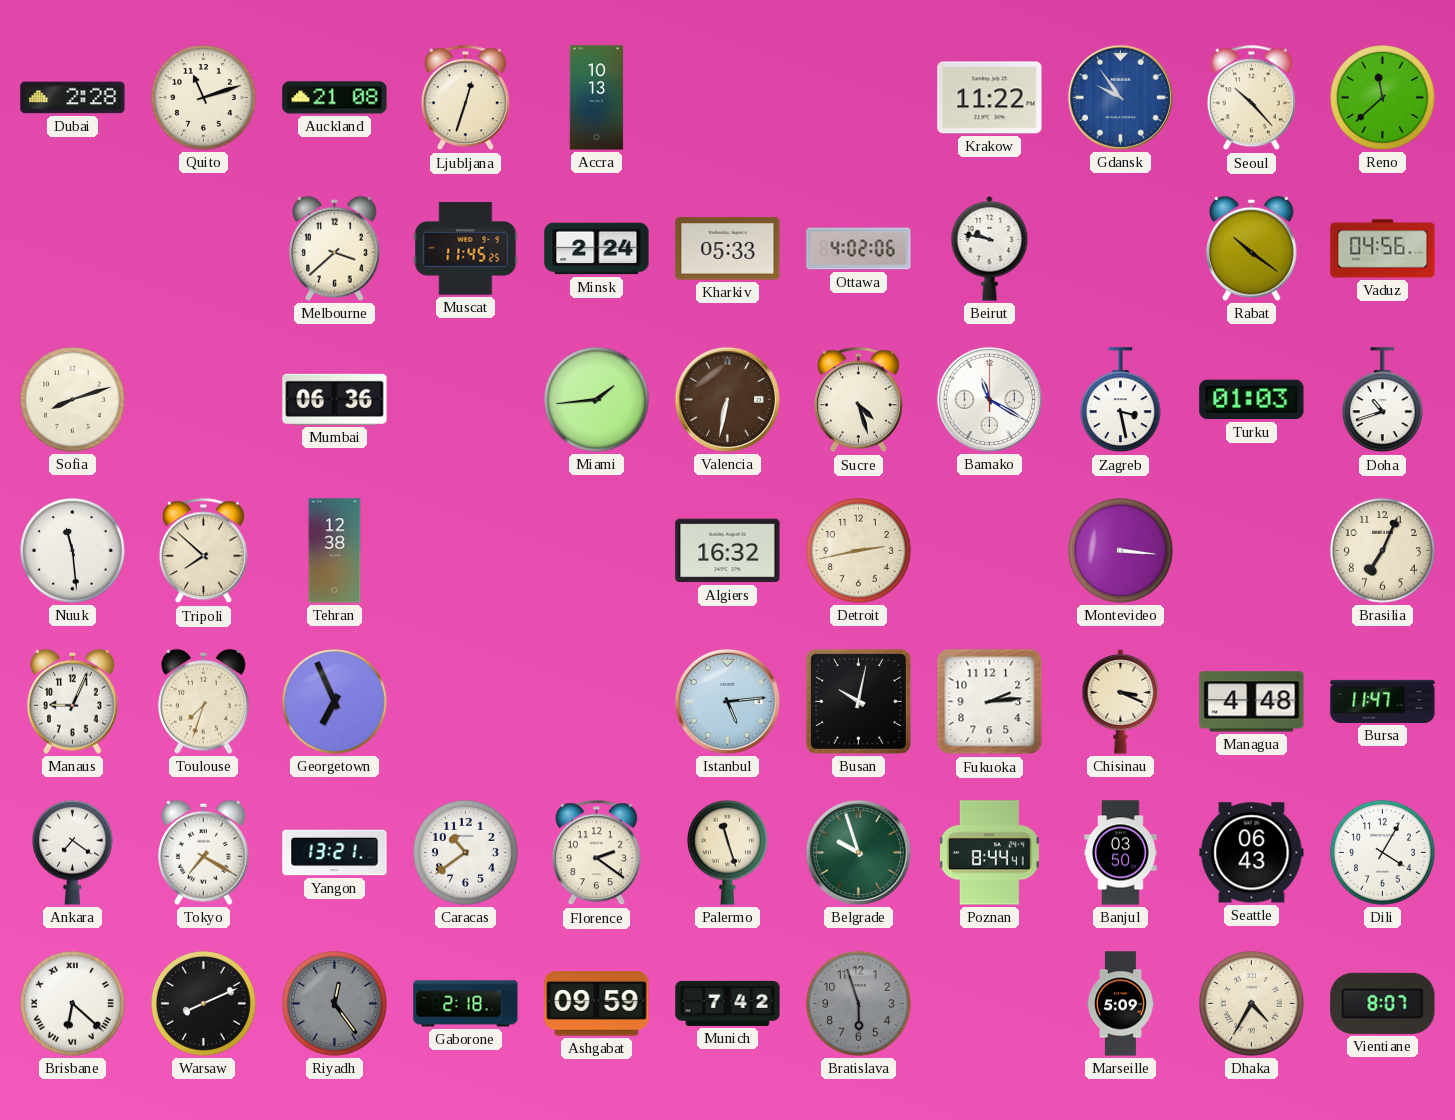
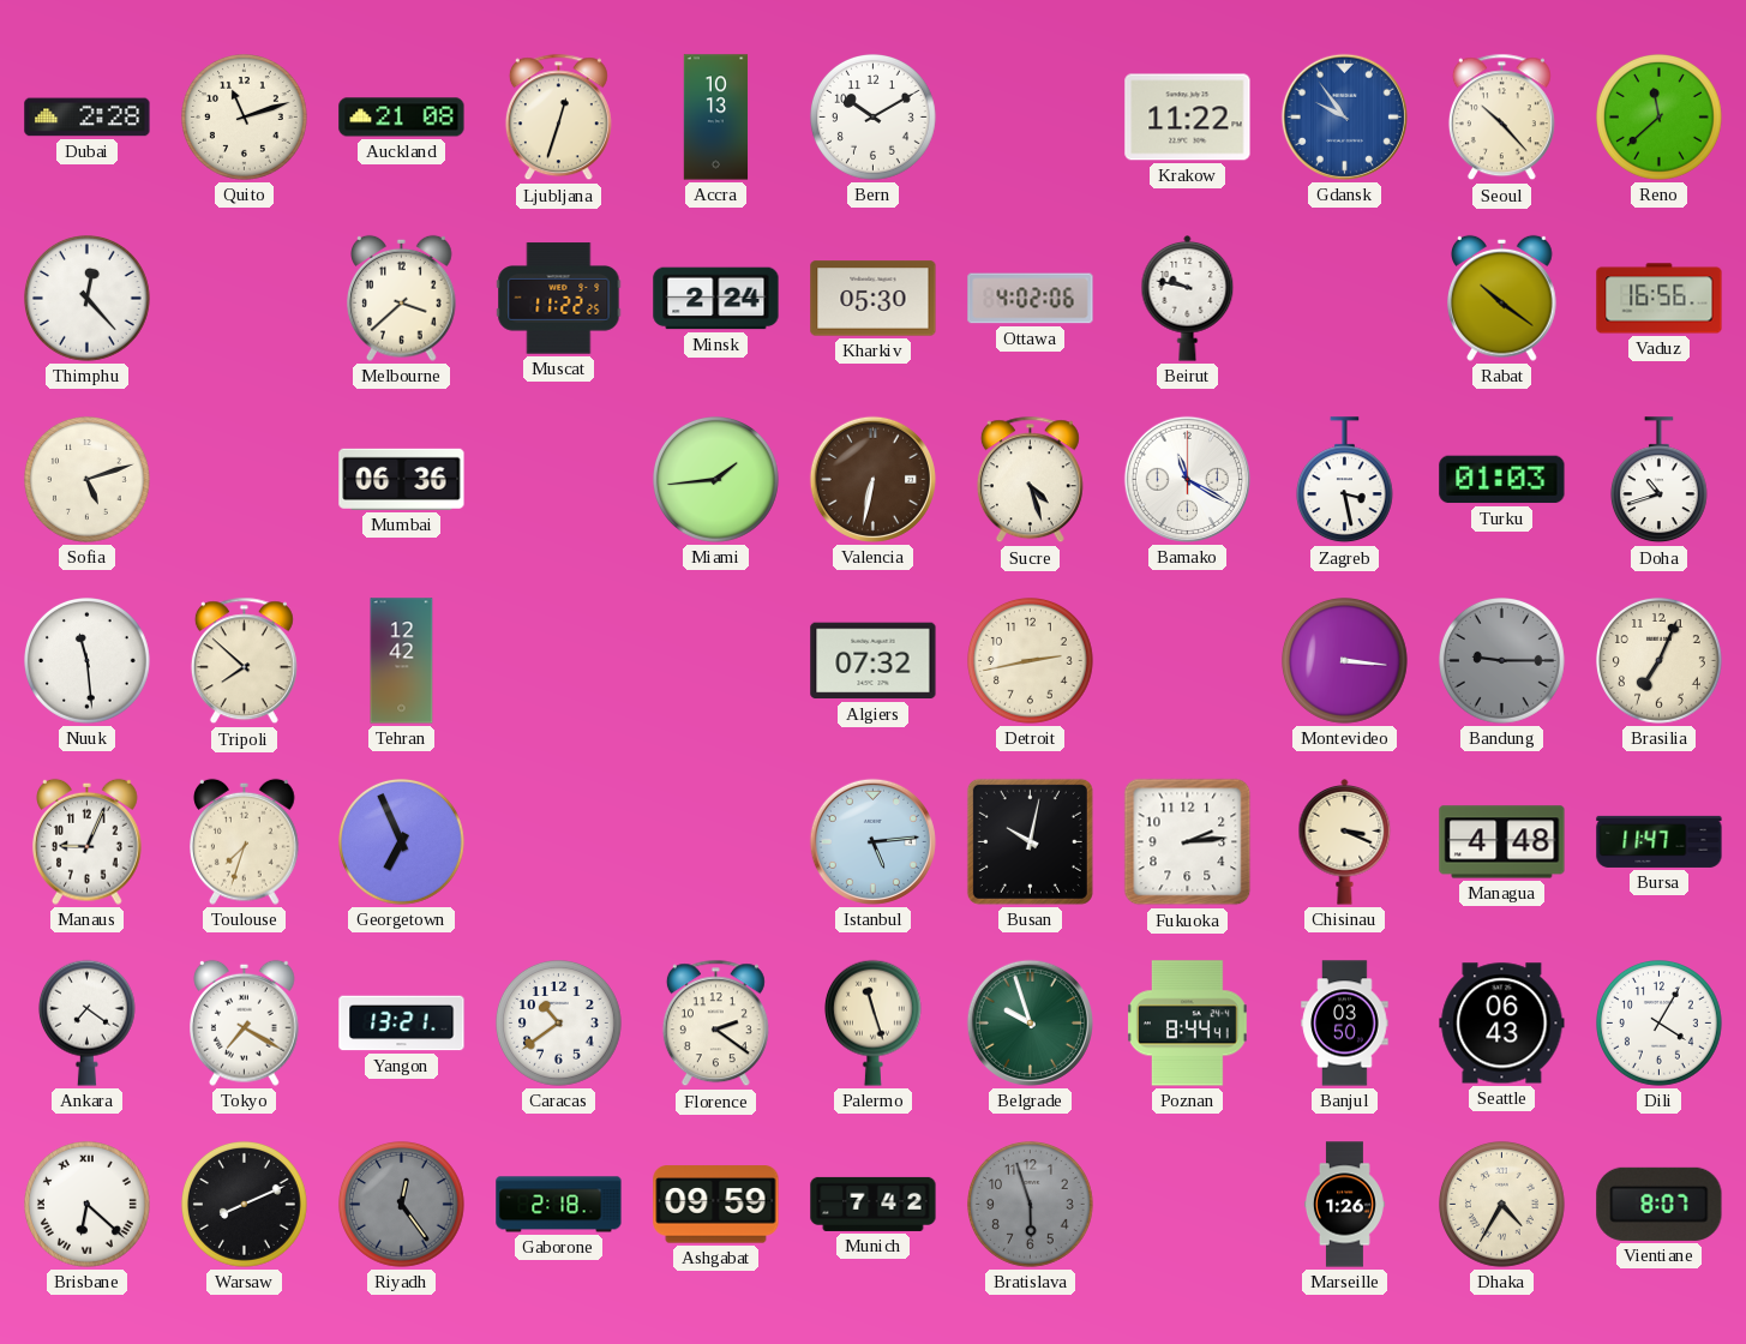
Bern: none -> 10:10 (874, 118)
Thimphu: none -> 12:23 (88, 299)
Muscat: 11:45 -> 11:22 (559, 299)
Kharkiv: 05:33 -> 05:30 (874, 299)
Vaduz: 04:56 -> 16:56 (1660, 299)
Sofia: 8:12 -> 5:12 (88, 480)
Tehran: 12:38 -> 12:42 (402, 661)
Algiers: 16:32 -> 07:32 (874, 661)
Bandung: none -> 9:15 (1502, 661)
Marseille: 5:09 -> 1:26 (1344, 1205)
